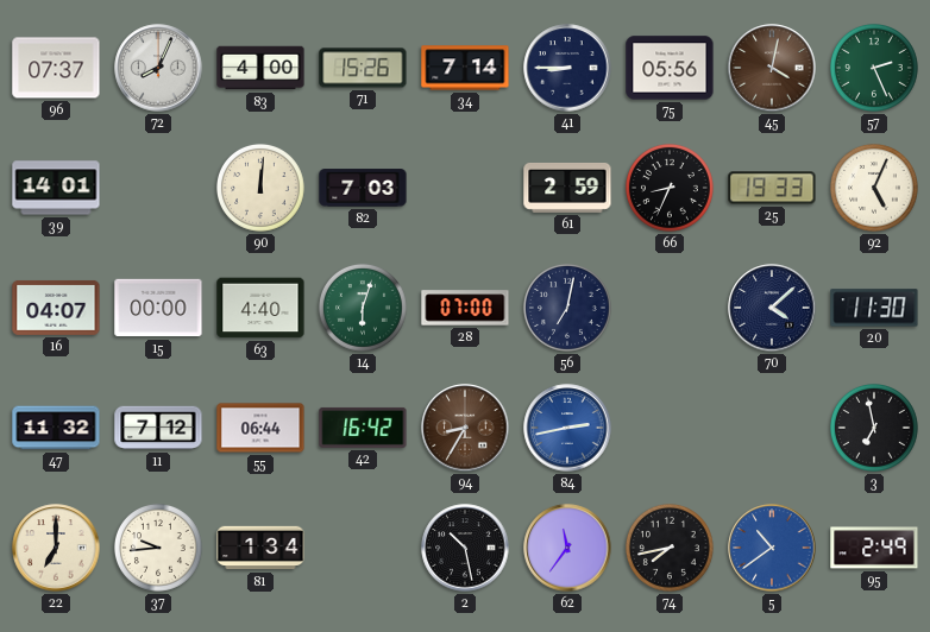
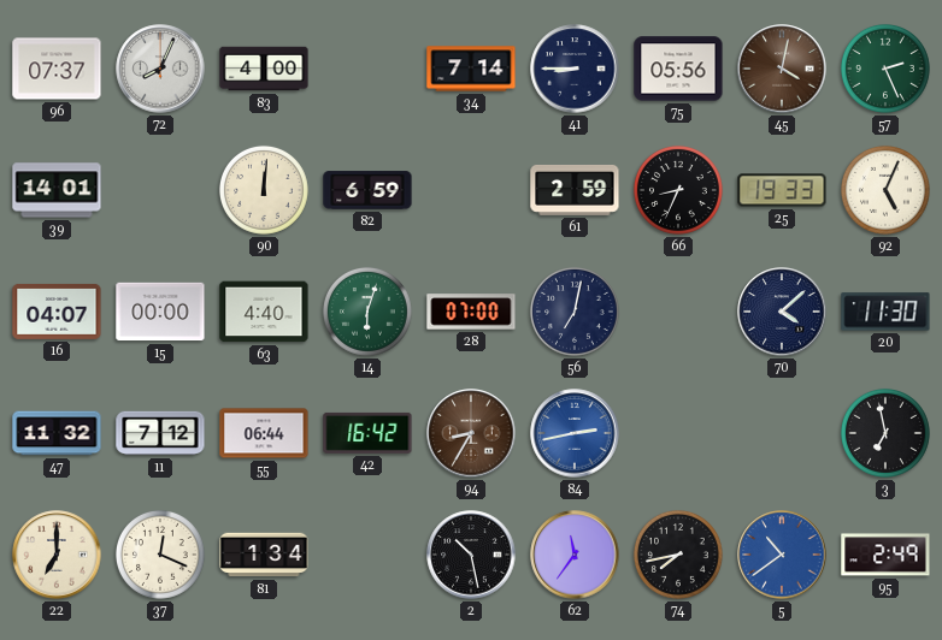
71: 15:26 -> none (363, 68)
82: 7:03 -> 6:59 (367, 190)
37: 9:44 -> 12:19 (160, 555)
